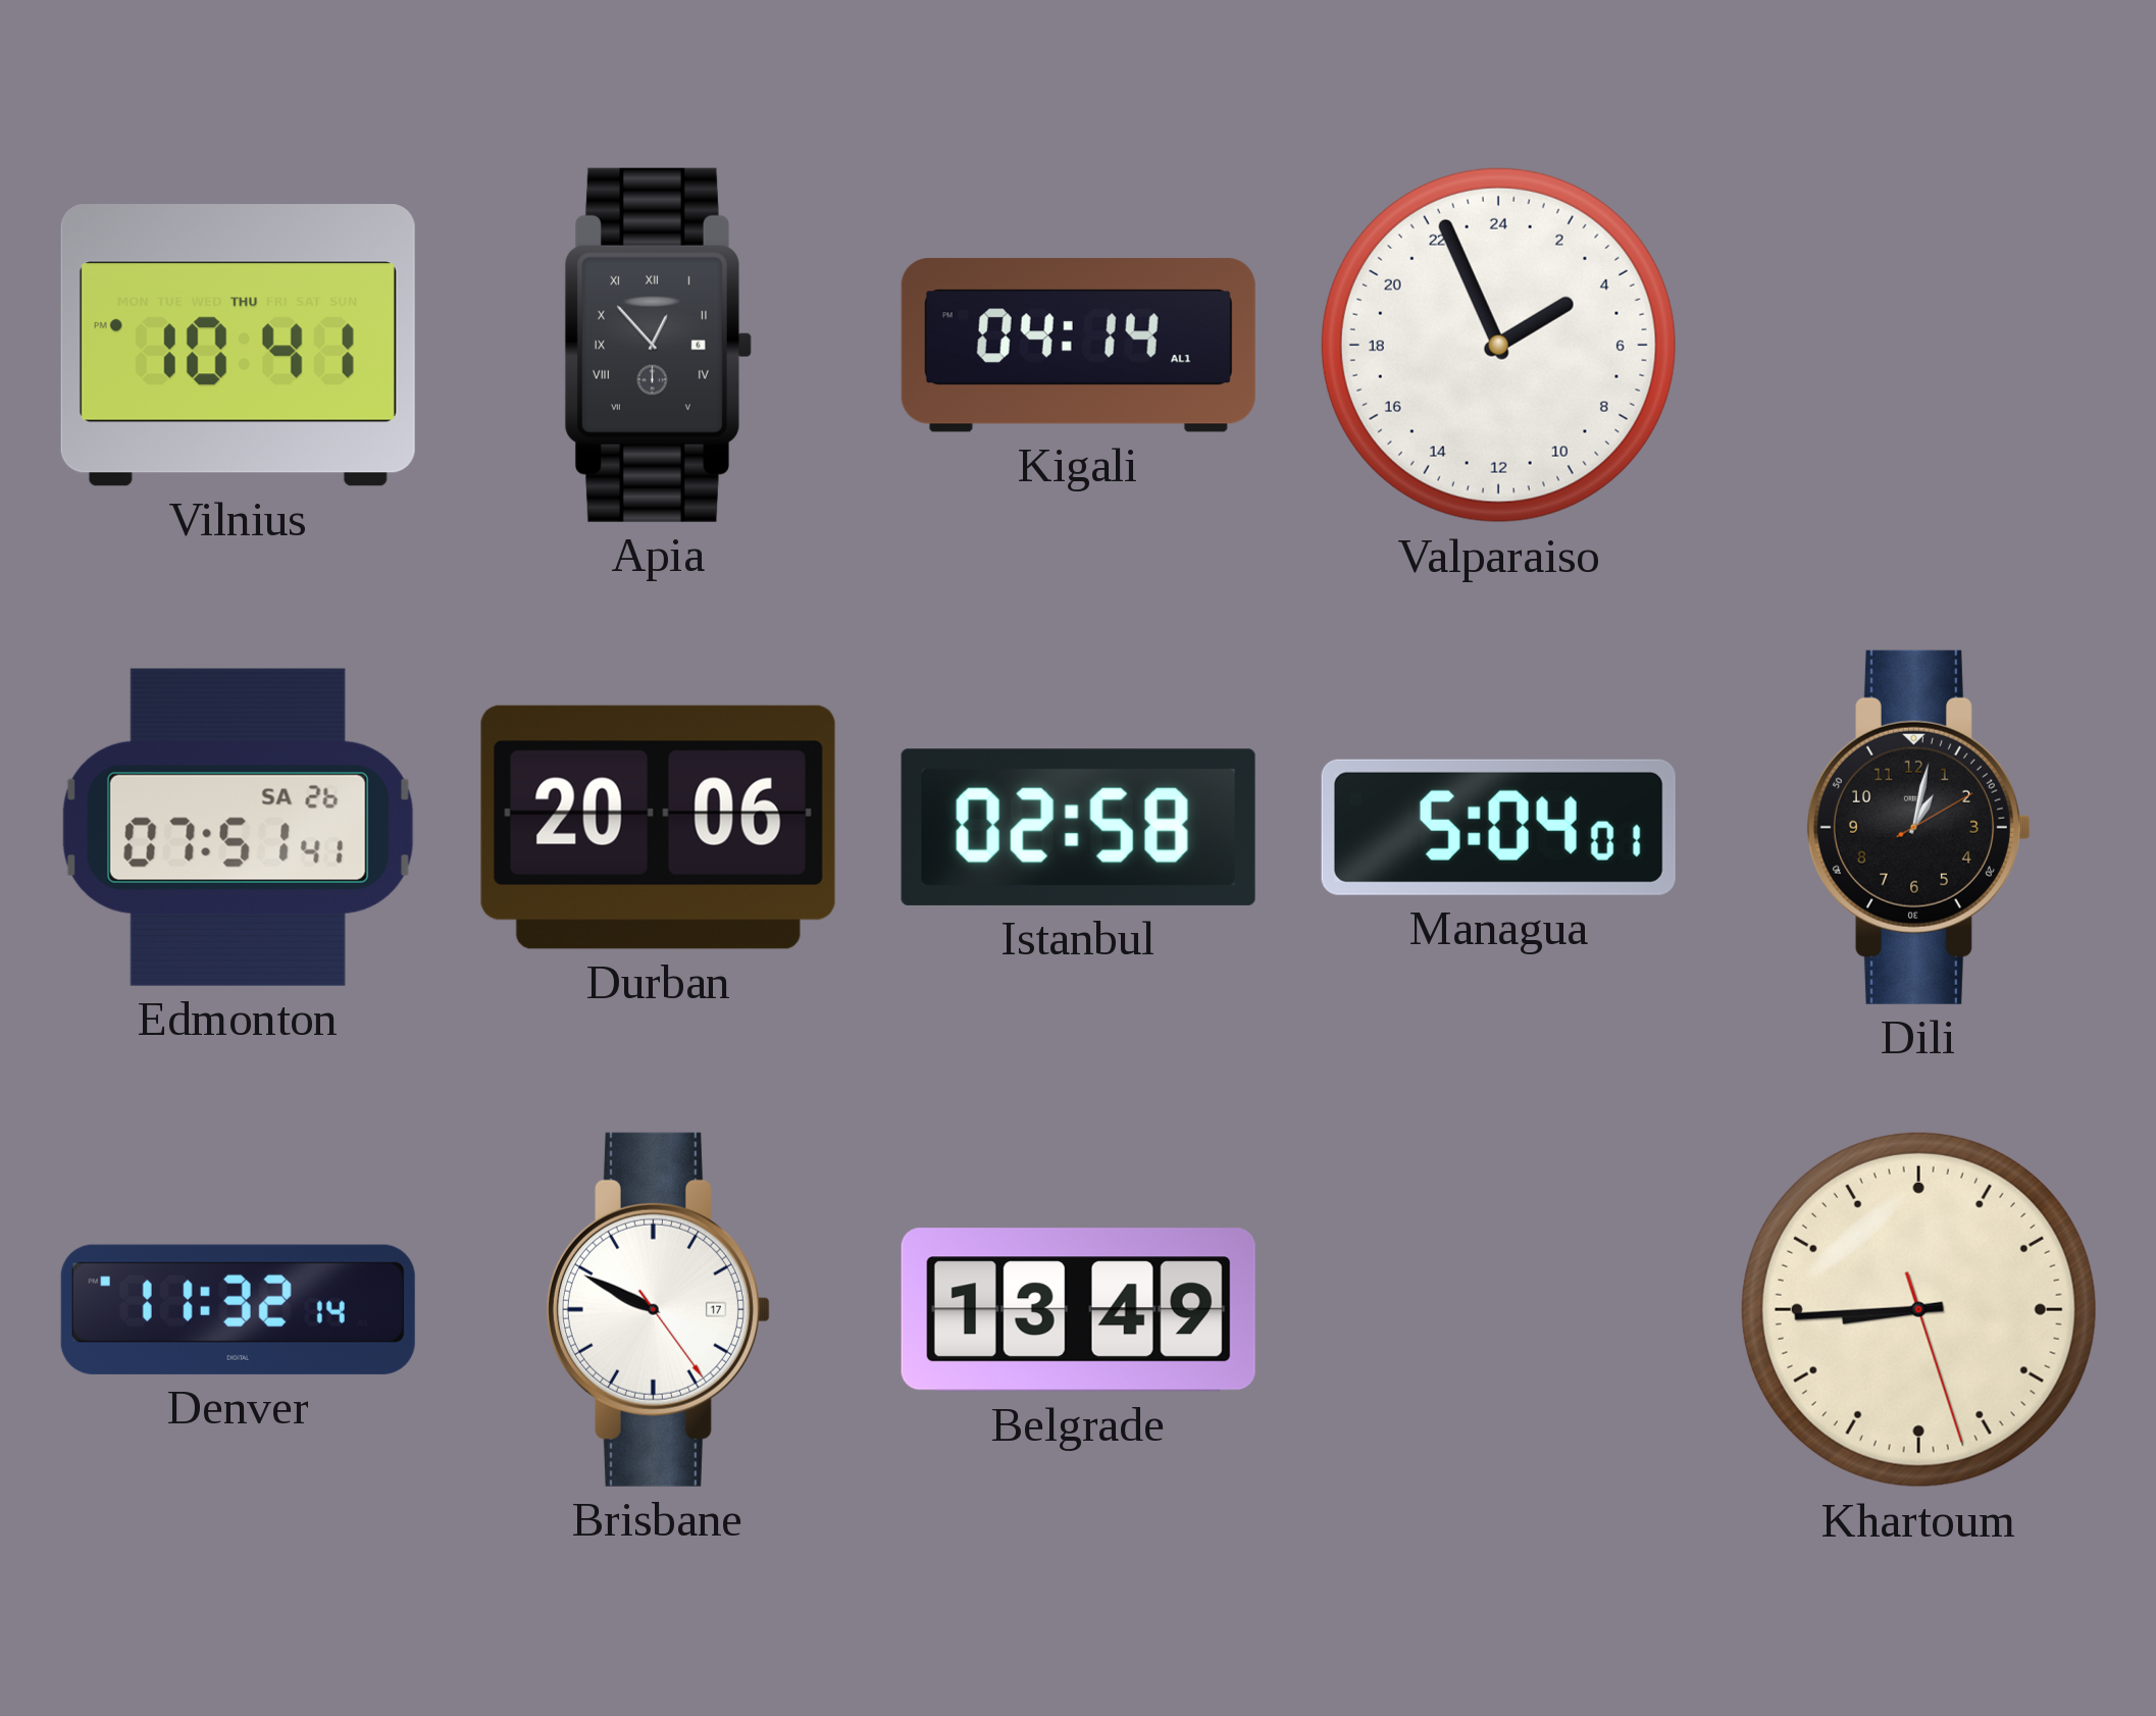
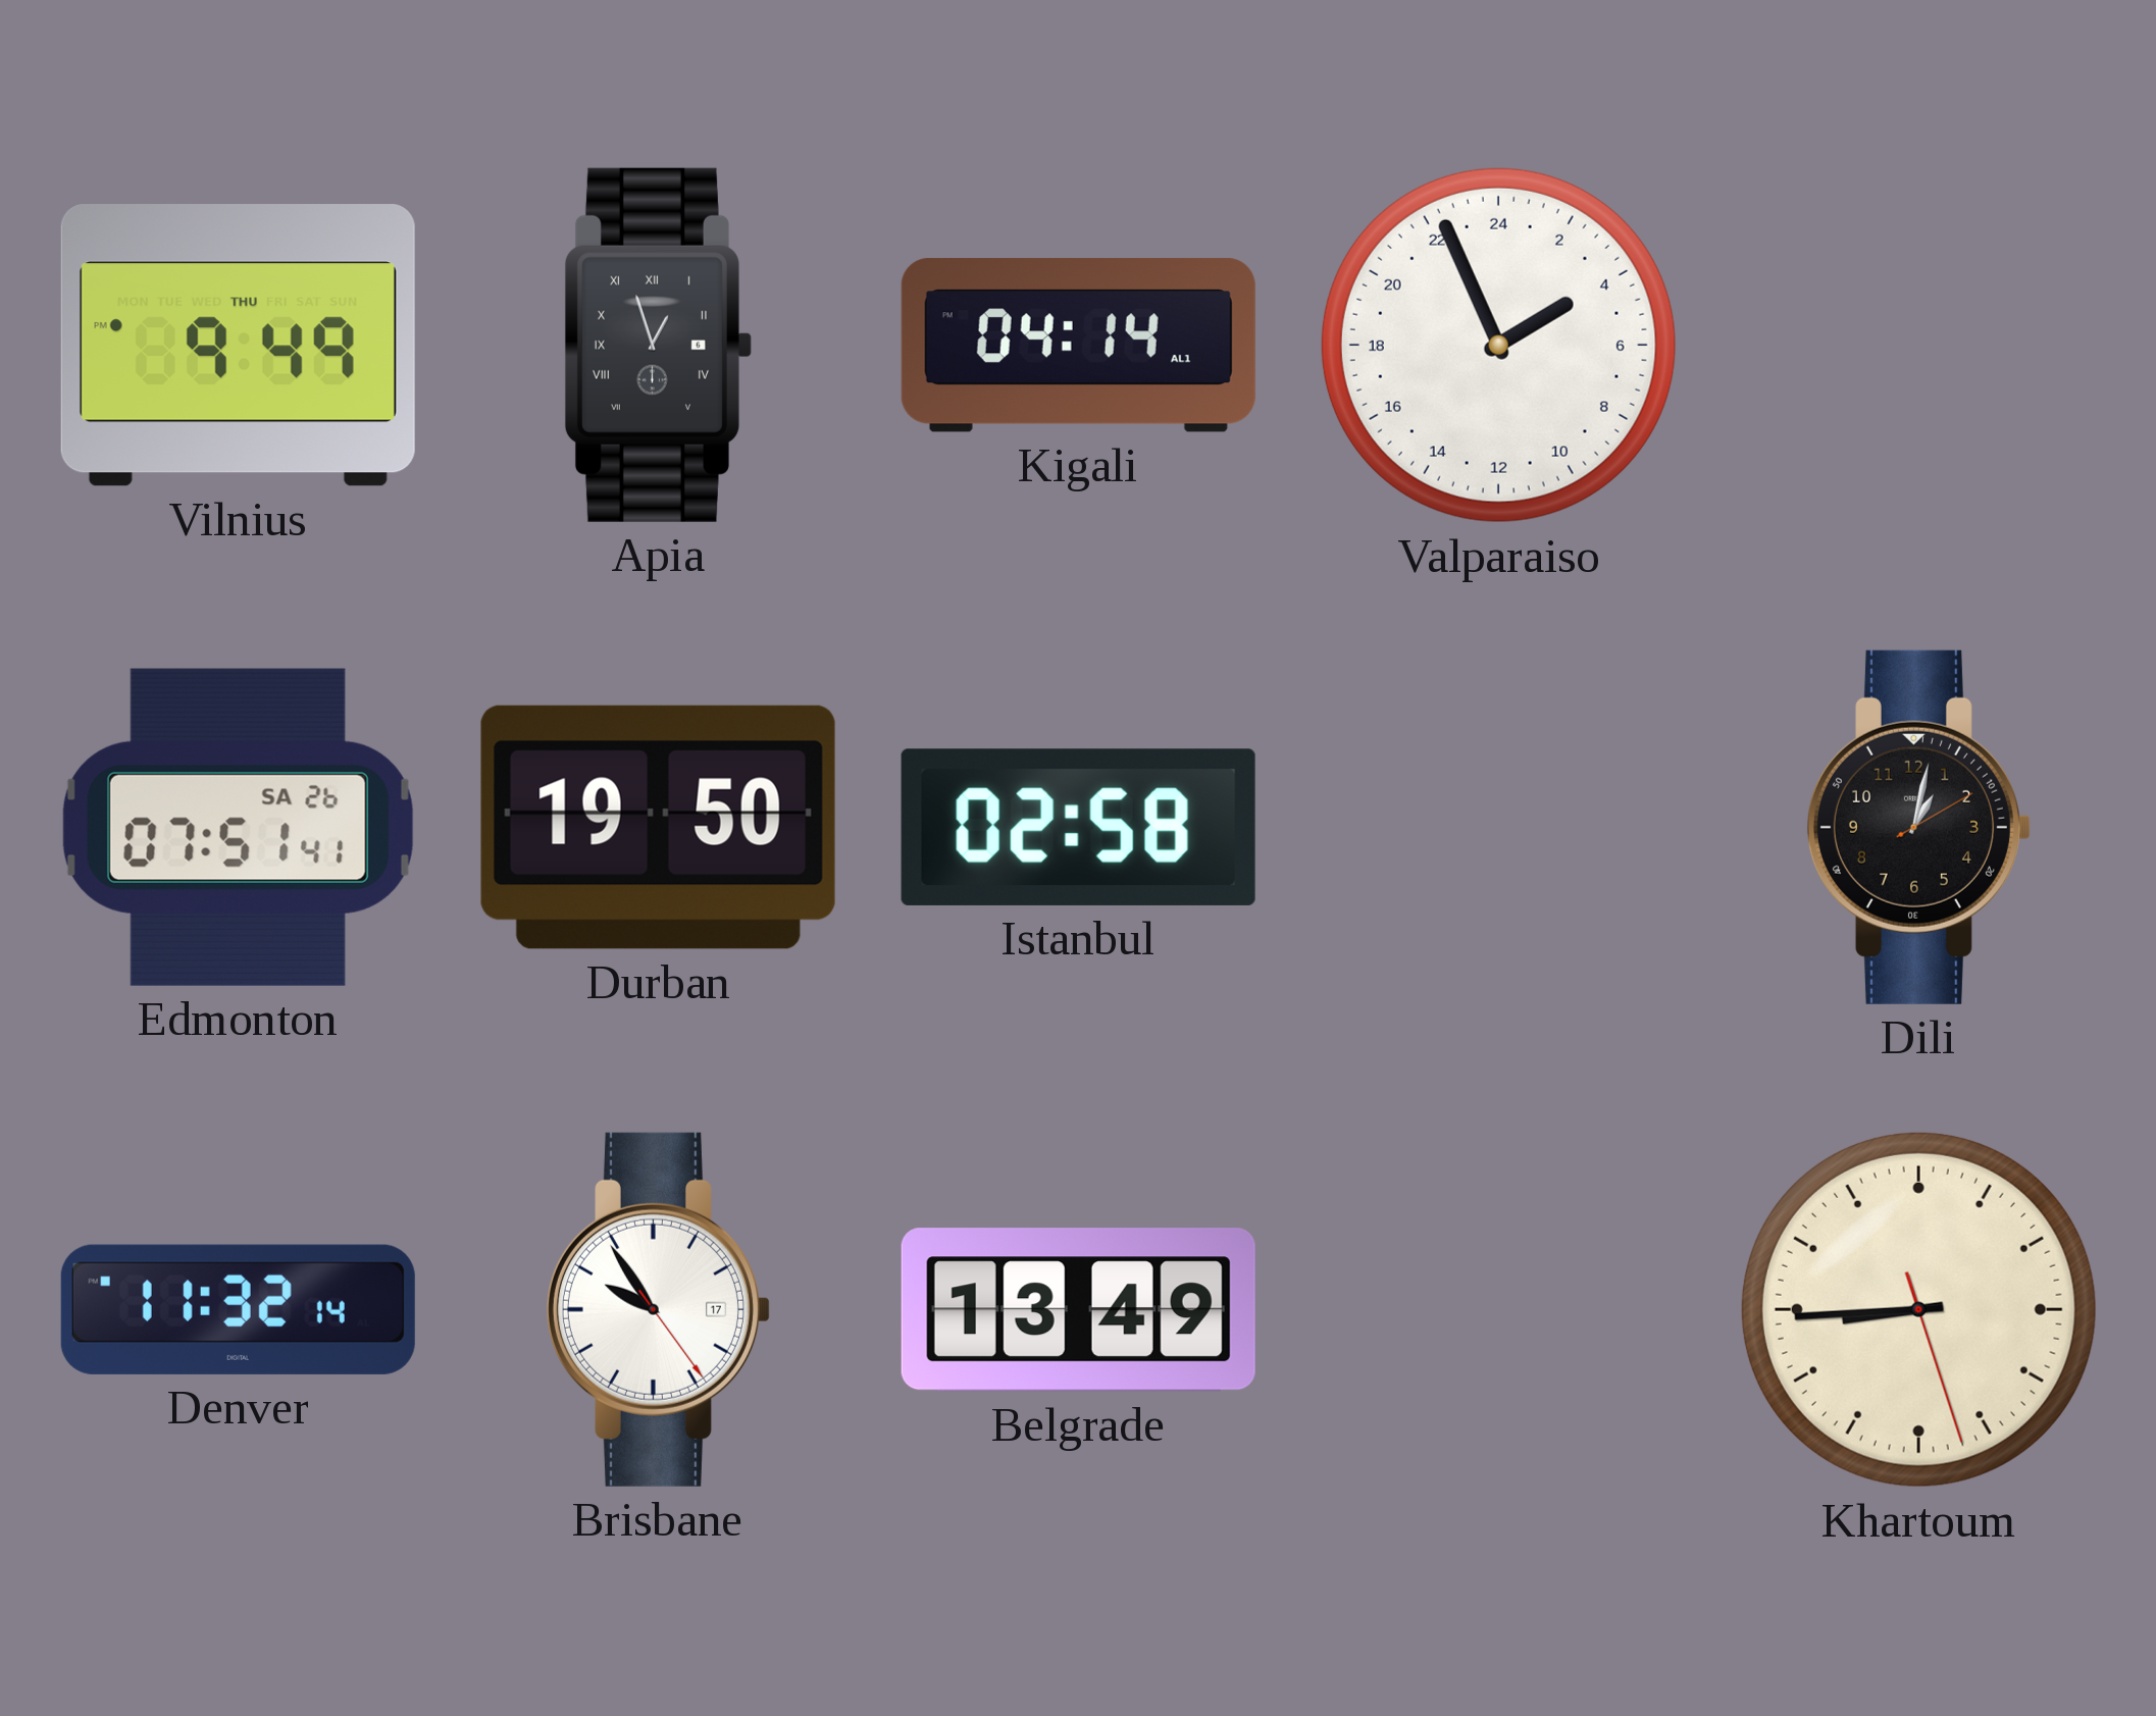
Vilnius: 10:41 -> 9:49 (238, 346)
Apia: 12:53 -> 12:57 (658, 345)
Durban: 20:06 -> 19:50 (658, 827)
Managua: 5:04 -> none (1498, 827)
Brisbane: 9:49 -> 9:54 (658, 1309)
